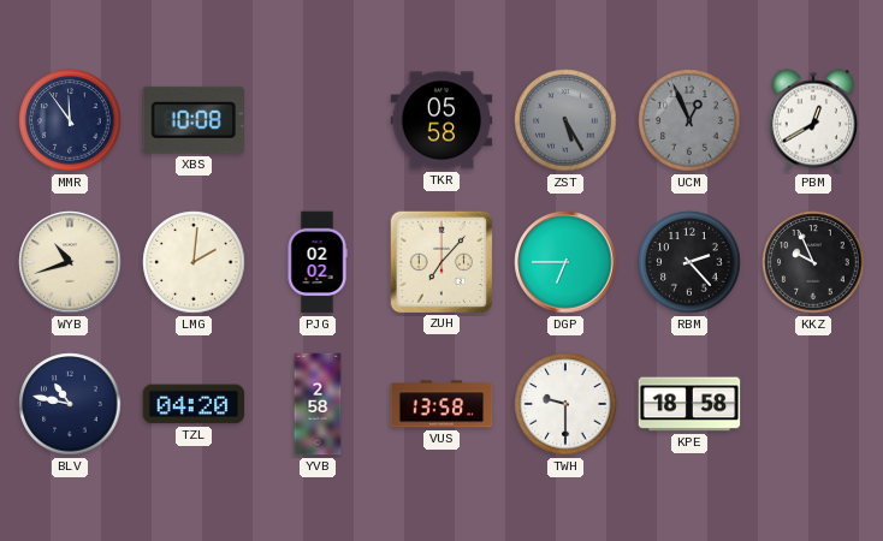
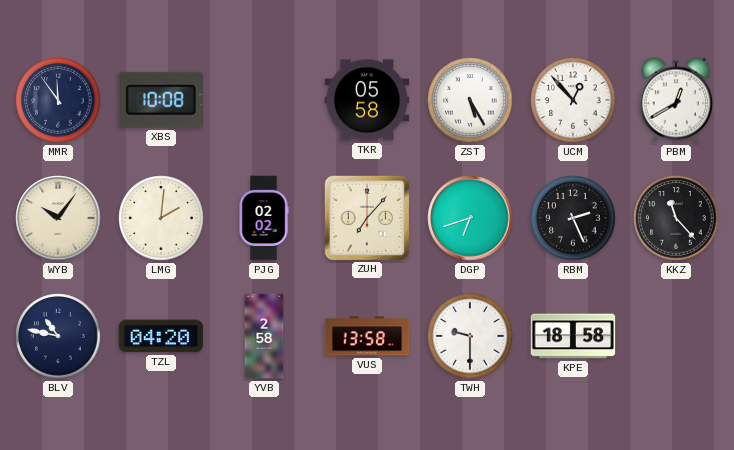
ZST dial: grey -> white (470, 100)
UCM: 12:56 -> 12:53 (573, 100)
UCM dial: grey -> white (573, 100)
WYB: 10:42 -> 10:06 (58, 218)
DGP: 6:45 -> 6:42 (470, 218)
RBM: 2:23 -> 2:26 (573, 218)
KKZ: 9:56 -> 11:23 (676, 218)
